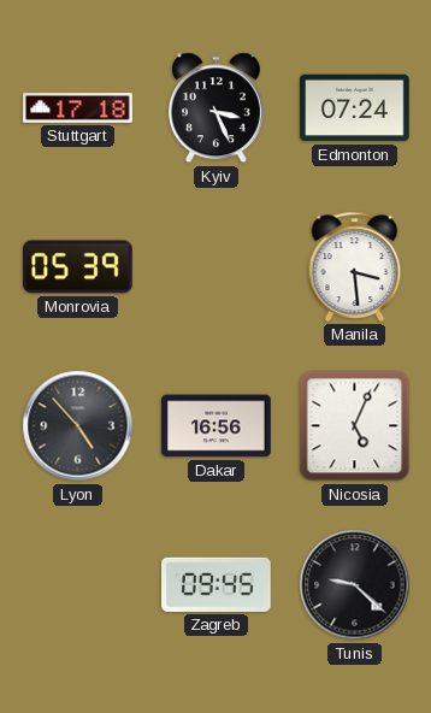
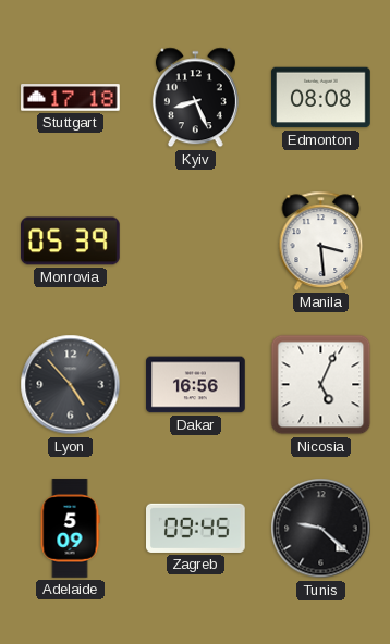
Kyiv: 3:26 -> 8:26 (195, 98)
Edmonton: 07:24 -> 08:08 (321, 98)
Adelaide: none -> 5:09 (70, 529)
